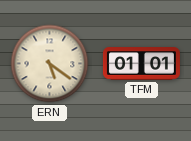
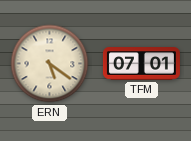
TFM: 01:01 -> 07:01 (141, 64)
